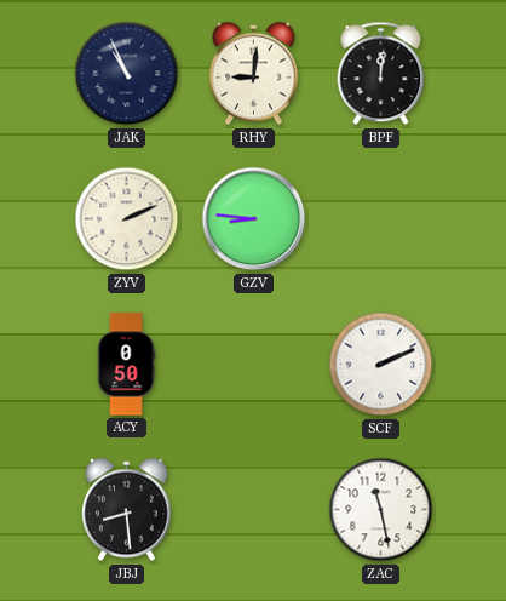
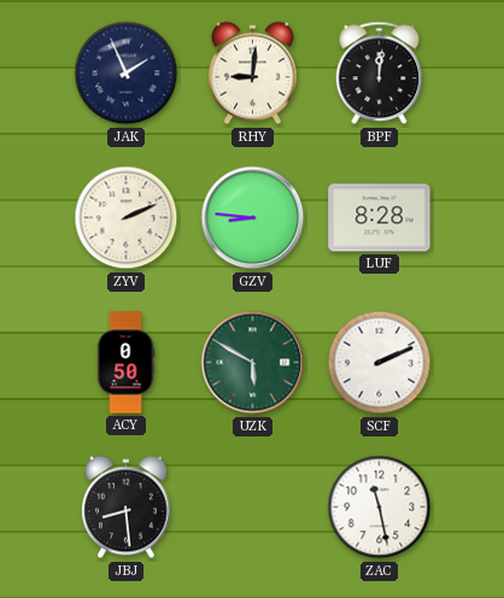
JAK: 10:56 -> 1:56 (127, 74)
LUF: none -> 8:28 (380, 218)
UZK: none -> 5:50 (253, 363)
